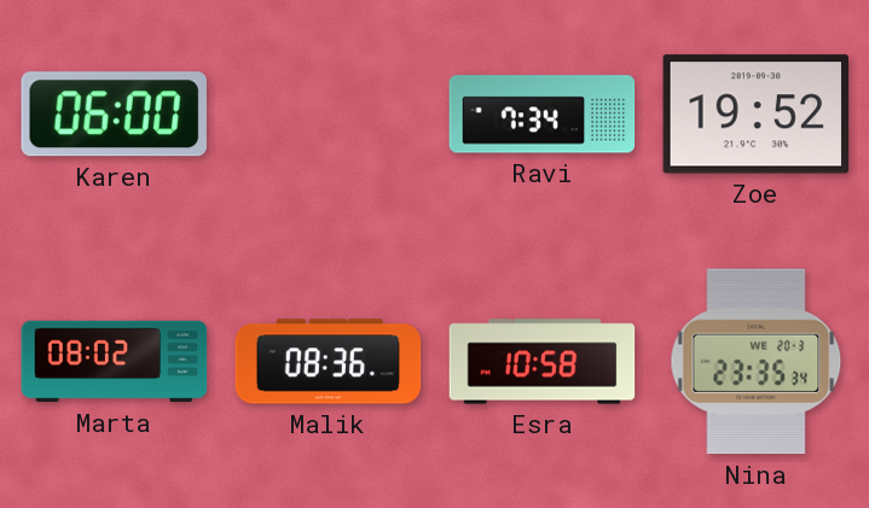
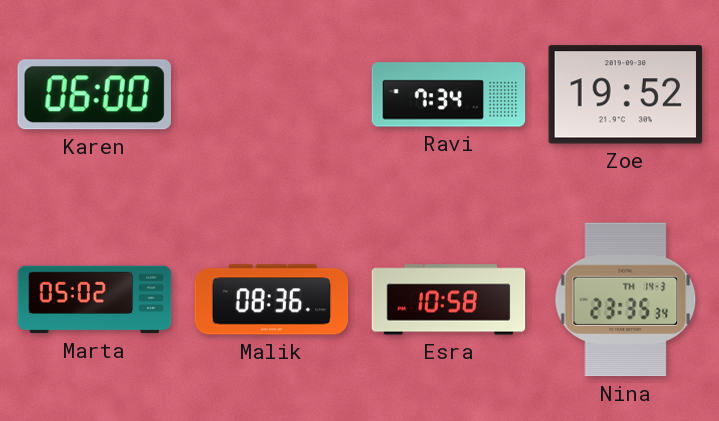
Marta: 08:02 -> 05:02 (95, 300)
Nina date: WE 20-3 -> TH 14-3 (626, 300)
